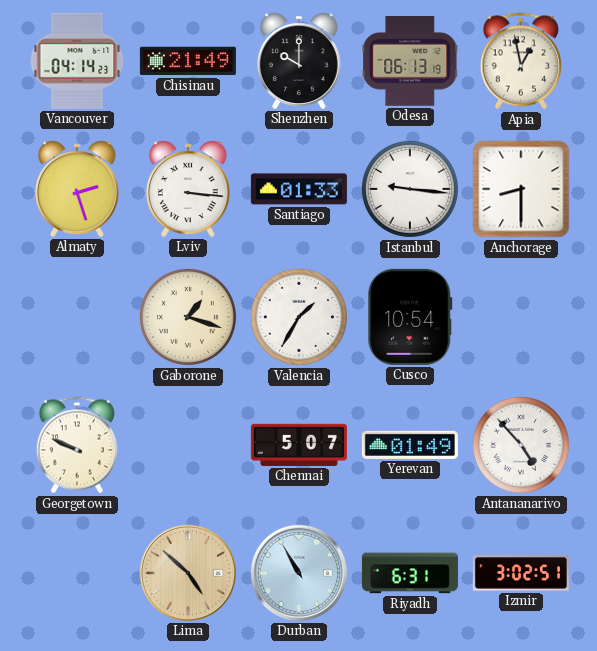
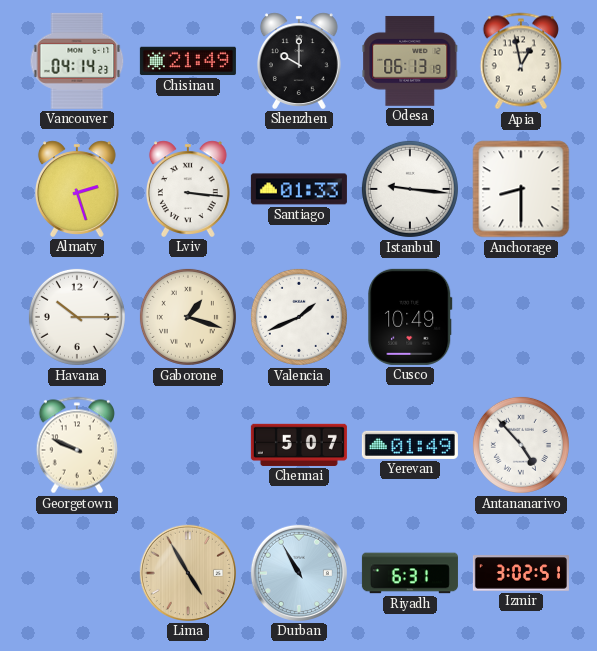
Havana: none -> 10:15 (77, 317)
Valencia: 1:35 -> 1:41 (299, 317)
Cusco: 10:54 -> 10:49 (410, 317)
Lima: 4:52 -> 4:55 (188, 573)
